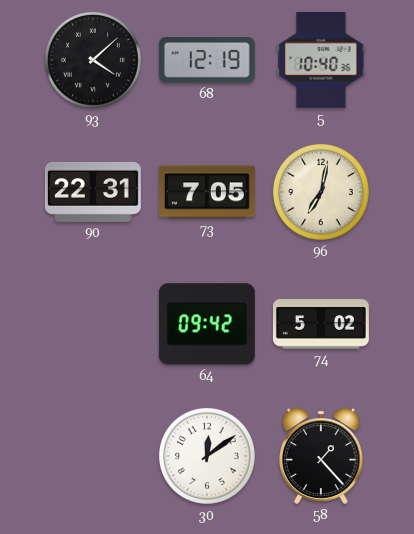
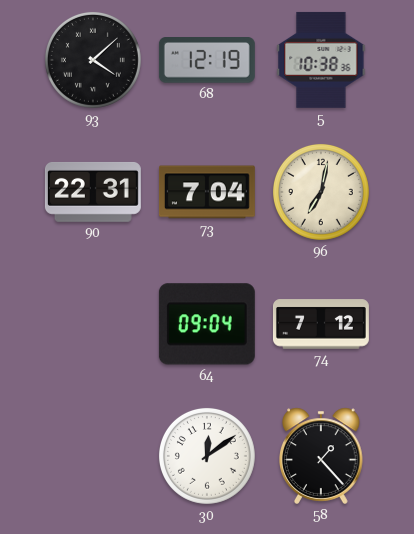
5: 10:40 -> 10:38 (321, 60)
73: 7:05 -> 7:04 (207, 192)
64: 09:42 -> 09:04 (207, 324)
74: 5:02 -> 7:12 (321, 324)
